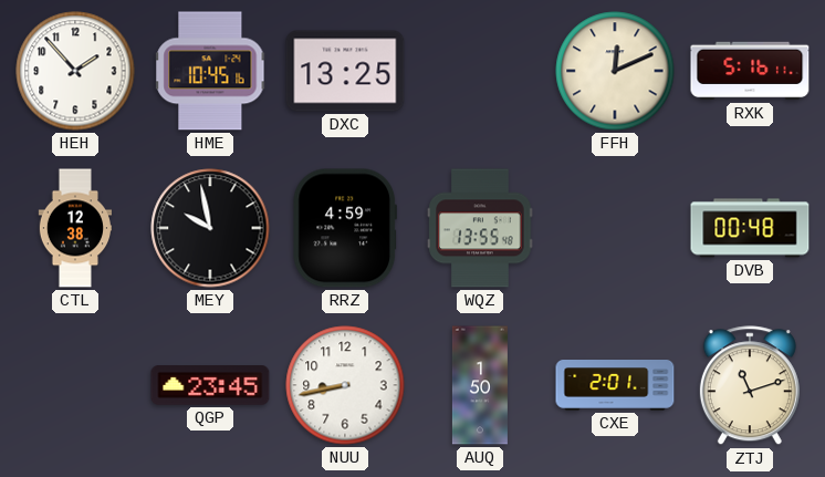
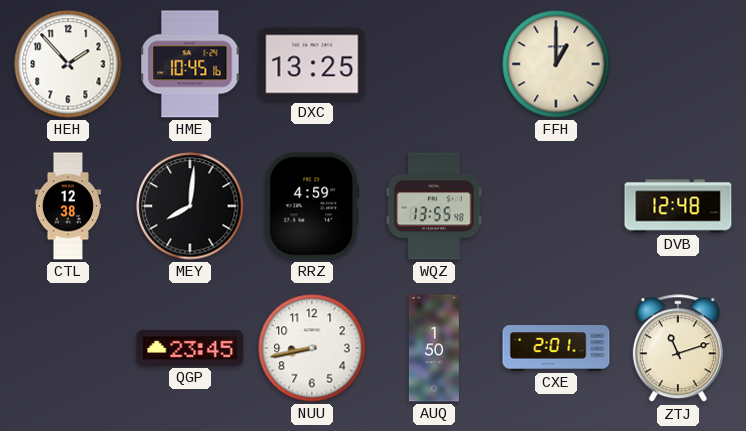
FFH: 12:11 -> 1:00 (556, 64)
RXK: 5:16 -> none (750, 71)
MEY: 9:58 -> 8:01 (190, 206)
DVB: 00:48 -> 12:48 (678, 206)
